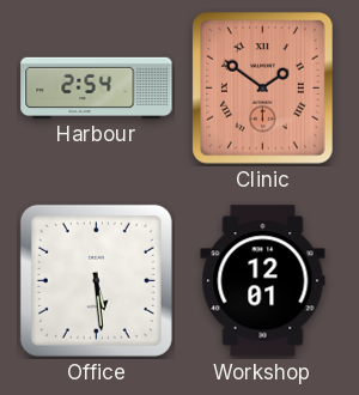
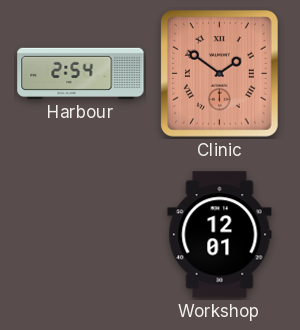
Office: 5:29 -> none (96, 280)
